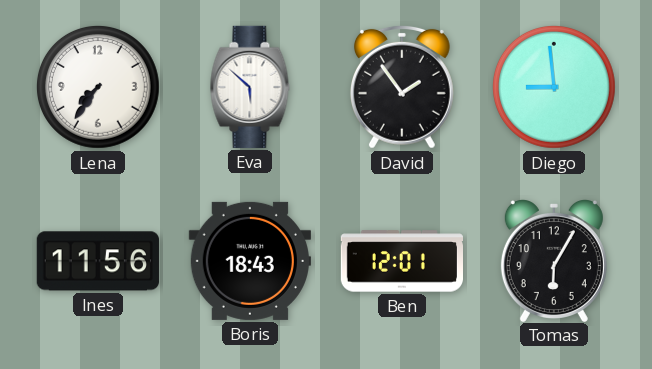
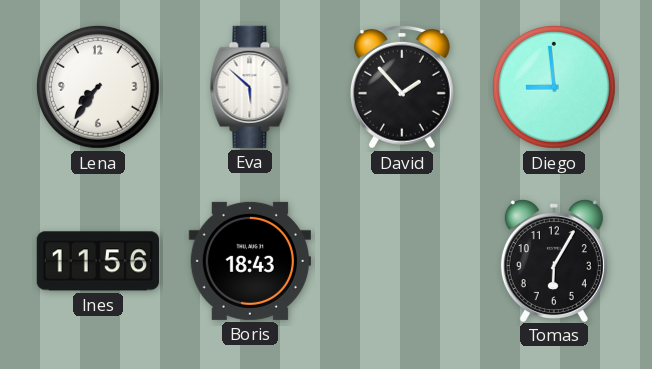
David: 1:54 -> 1:53 (402, 87)
Ben: 12:01 -> none (401, 261)
